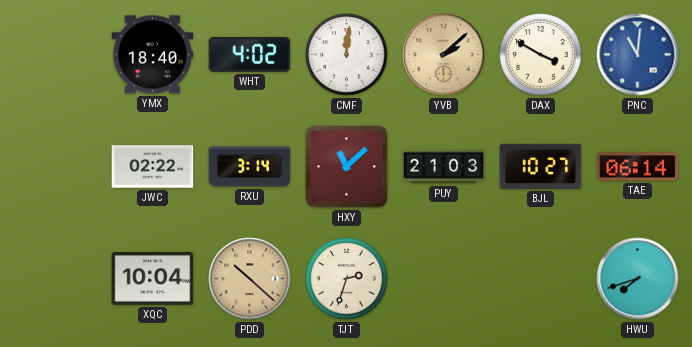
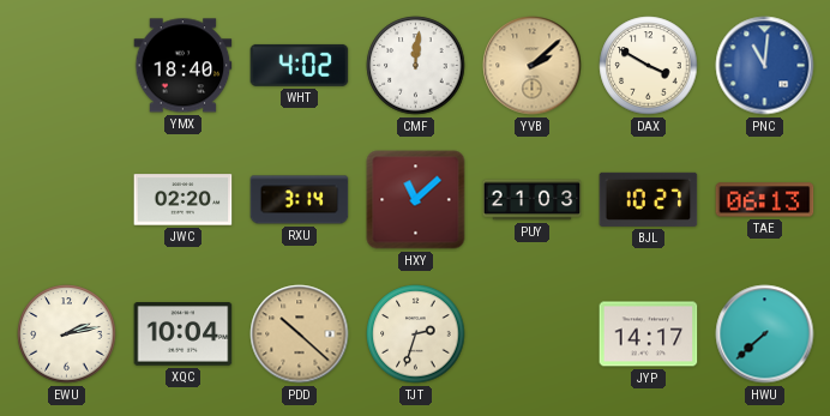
JWC: 02:22 -> 02:20 (184, 200)
TAE: 06:14 -> 06:13 (765, 200)
EWU: none -> 2:13 (67, 334)
JYP: none -> 14:17 (649, 334)
HWU: 7:42 -> 7:38 (765, 334)
